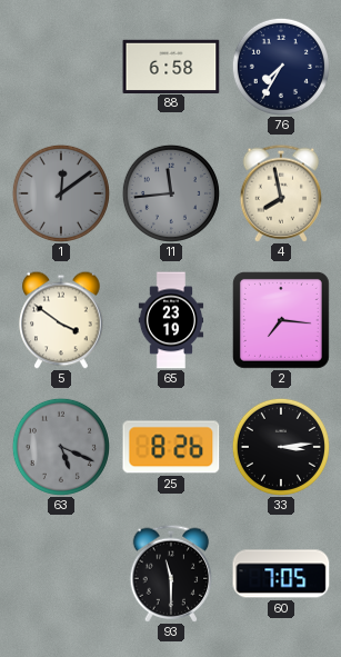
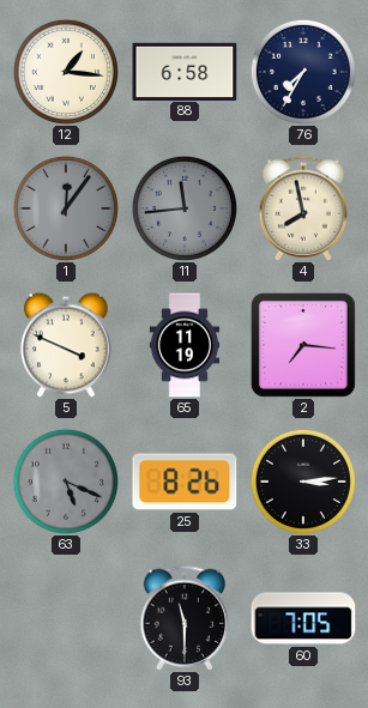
12: none -> 1:16 (66, 72)
1: 12:09 -> 12:06 (66, 208)
5: 3:51 -> 3:49 (66, 345)
65: 23:19 -> 11:19 (185, 345)
